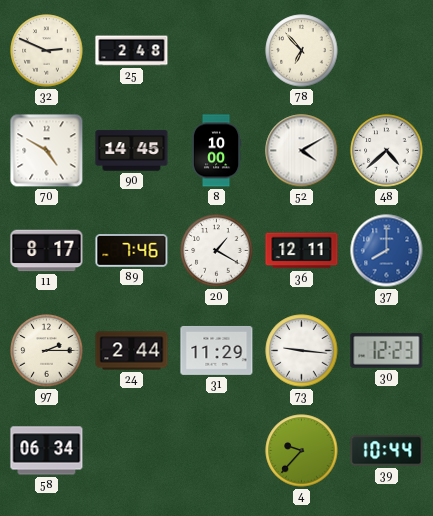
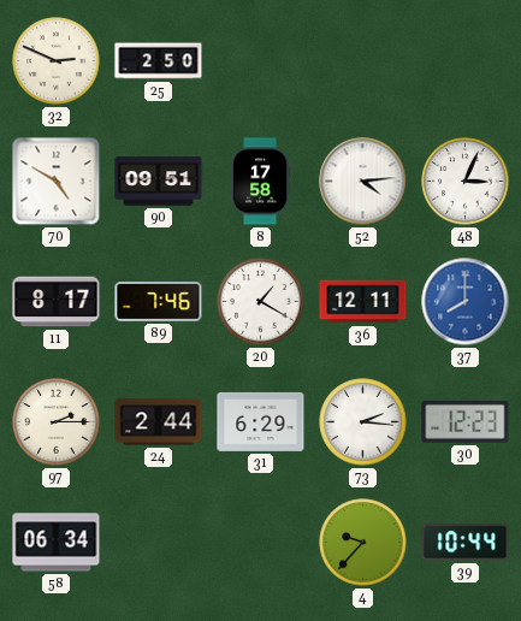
25: 2:48 -> 2:50 (159, 61)
78: 6:53 -> none (302, 51)
90: 14:45 -> 09:51 (159, 182)
8: 10:00 -> 17:58 (260, 182)
52: 4:10 -> 4:14 (363, 182)
48: 4:38 -> 3:04 (466, 182)
31: 11:29 -> 6:29 (261, 421)
73: 9:16 -> 2:16 (363, 422)
